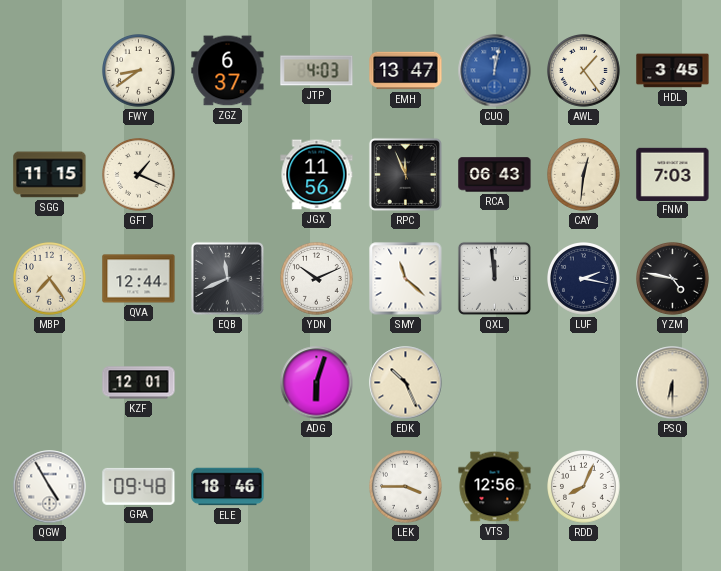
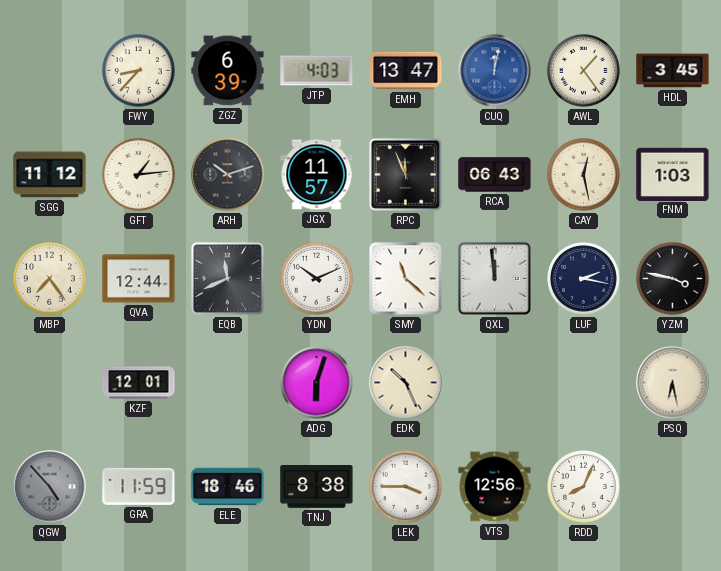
FWY: 8:39 -> 8:37 (139, 71)
ZGZ: 6:37 -> 6:39 (228, 71)
SGG: 11:15 -> 11:12 (50, 175)
GFT: 1:19 -> 1:14 (139, 175)
ARH: none -> 10:12 (228, 175)
JGX: 11:56 -> 11:57 (317, 175)
CAY: 12:31 -> 12:28 (584, 175)
FNM: 7:03 -> 1:03 (673, 174)
YZM: 4:47 -> 3:47 (673, 279)
PSQ: 6:30 -> 6:28 (673, 383)
QGW: 4:55 -> 4:53 (50, 487)
QGW dial: white -> grey (50, 487)
GRA: 09:48 -> 11:59 (139, 486)
TNJ: none -> 8:38 (317, 487)
